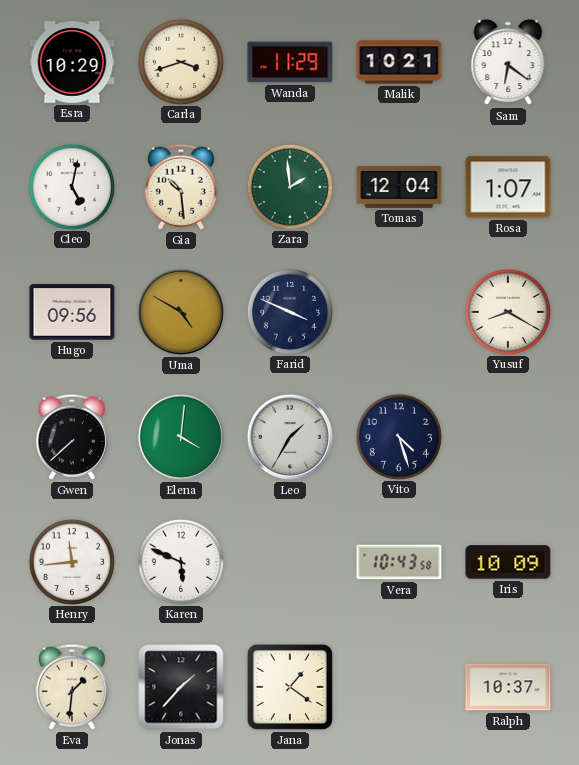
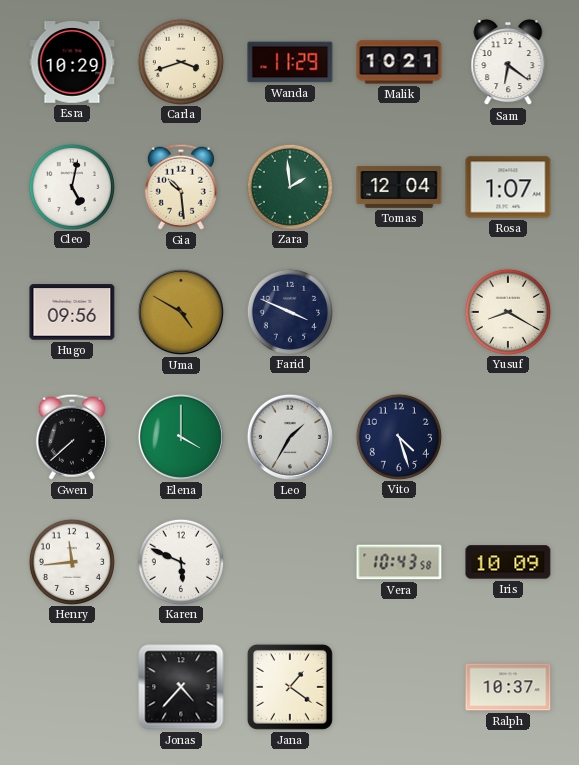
Elena: 4:01 -> 4:00 (181, 437)
Eva: 1:31 -> none (72, 687)
Jonas: 1:37 -> 4:37 (181, 687)
